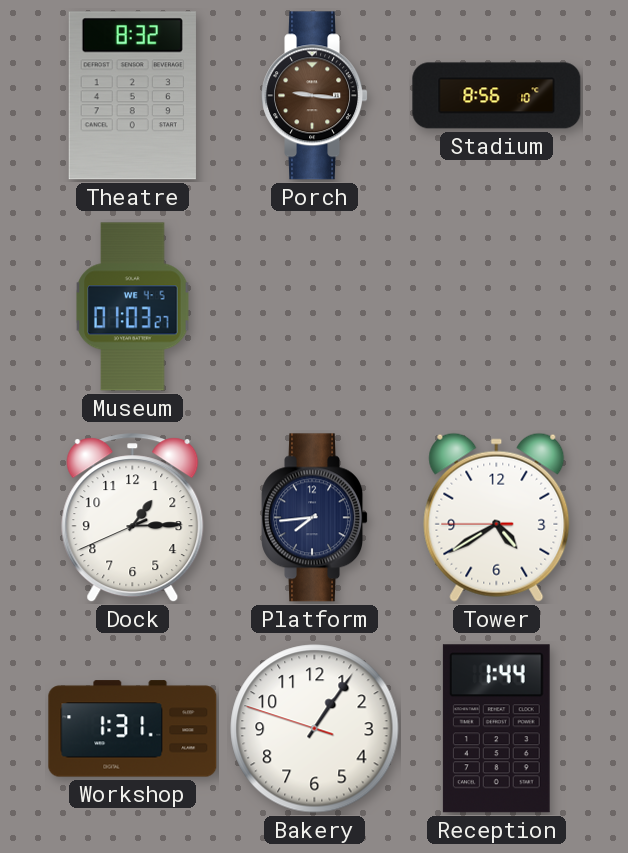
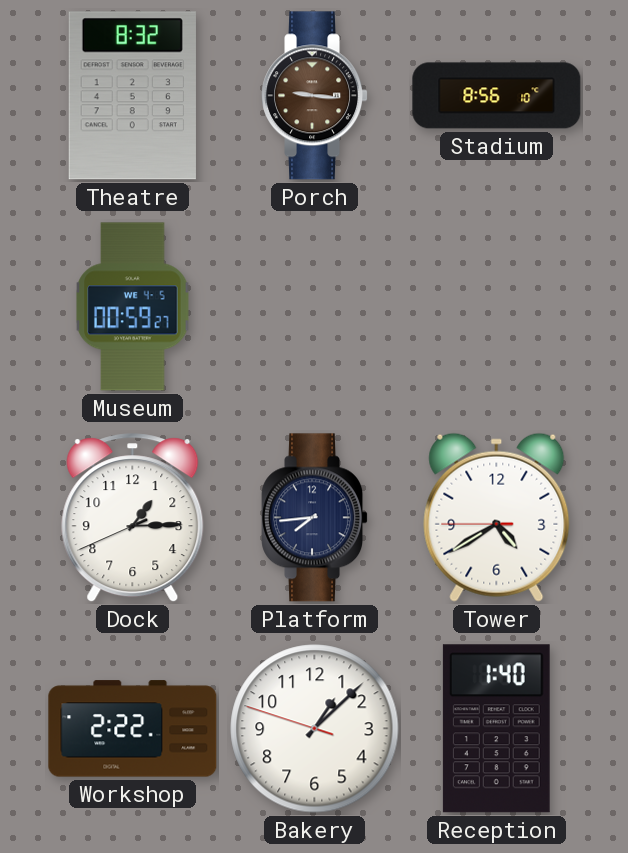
Museum: 01:03 -> 00:59 (133, 307)
Workshop: 1:31 -> 2:22 (133, 729)
Bakery: 1:05 -> 1:07 (315, 729)
Reception: 1:44 -> 1:40 (496, 729)
